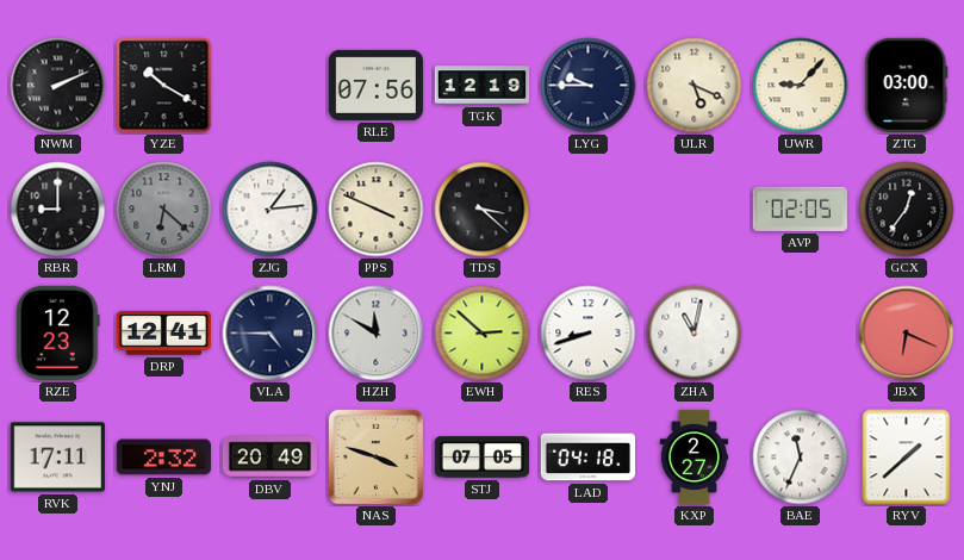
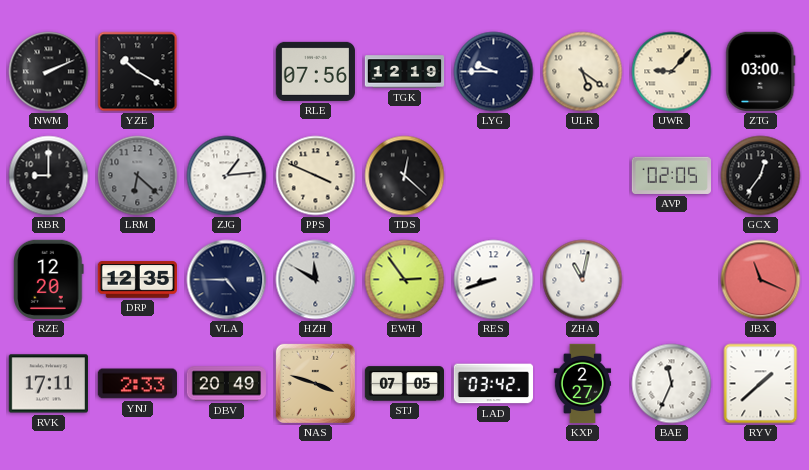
ULR: 5:19 -> 5:21 (583, 72)
TDS: 3:22 -> 12:22 (405, 176)
RZE: 12:23 -> 12:20 (49, 279)
DRP: 12:41 -> 12:35 (137, 280)
EWH: 2:52 -> 2:54 (405, 280)
JBX: 6:19 -> 11:19 (761, 280)
YNJ: 2:32 -> 2:33 (137, 384)
LAD: 04:18 -> 03:42 (493, 384)
